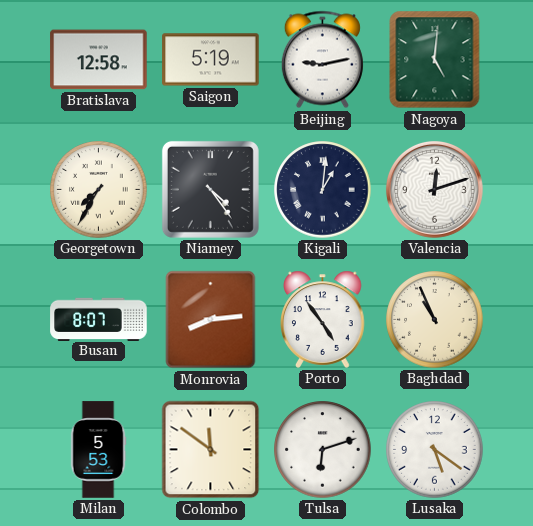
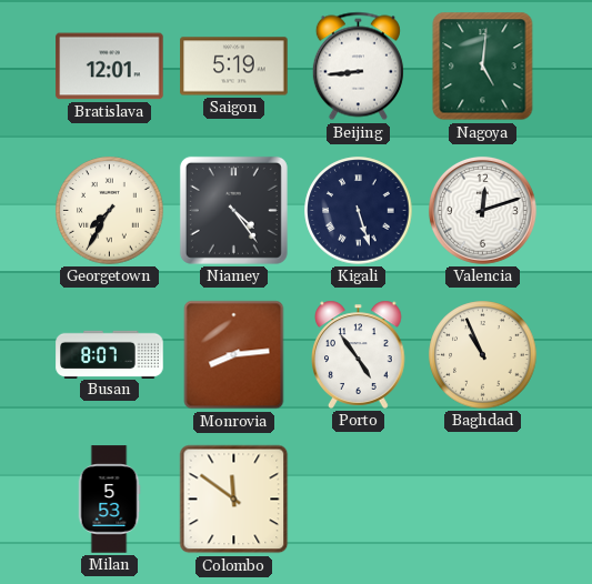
Bratislava: 12:58 -> 12:01 (110, 67)
Beijing: 9:13 -> 8:44 (358, 67)
Kigali: 1:01 -> 5:27 (359, 211)
Tulsa: 6:12 -> none (323, 450)
Lusaka: 5:21 -> none (435, 450)
